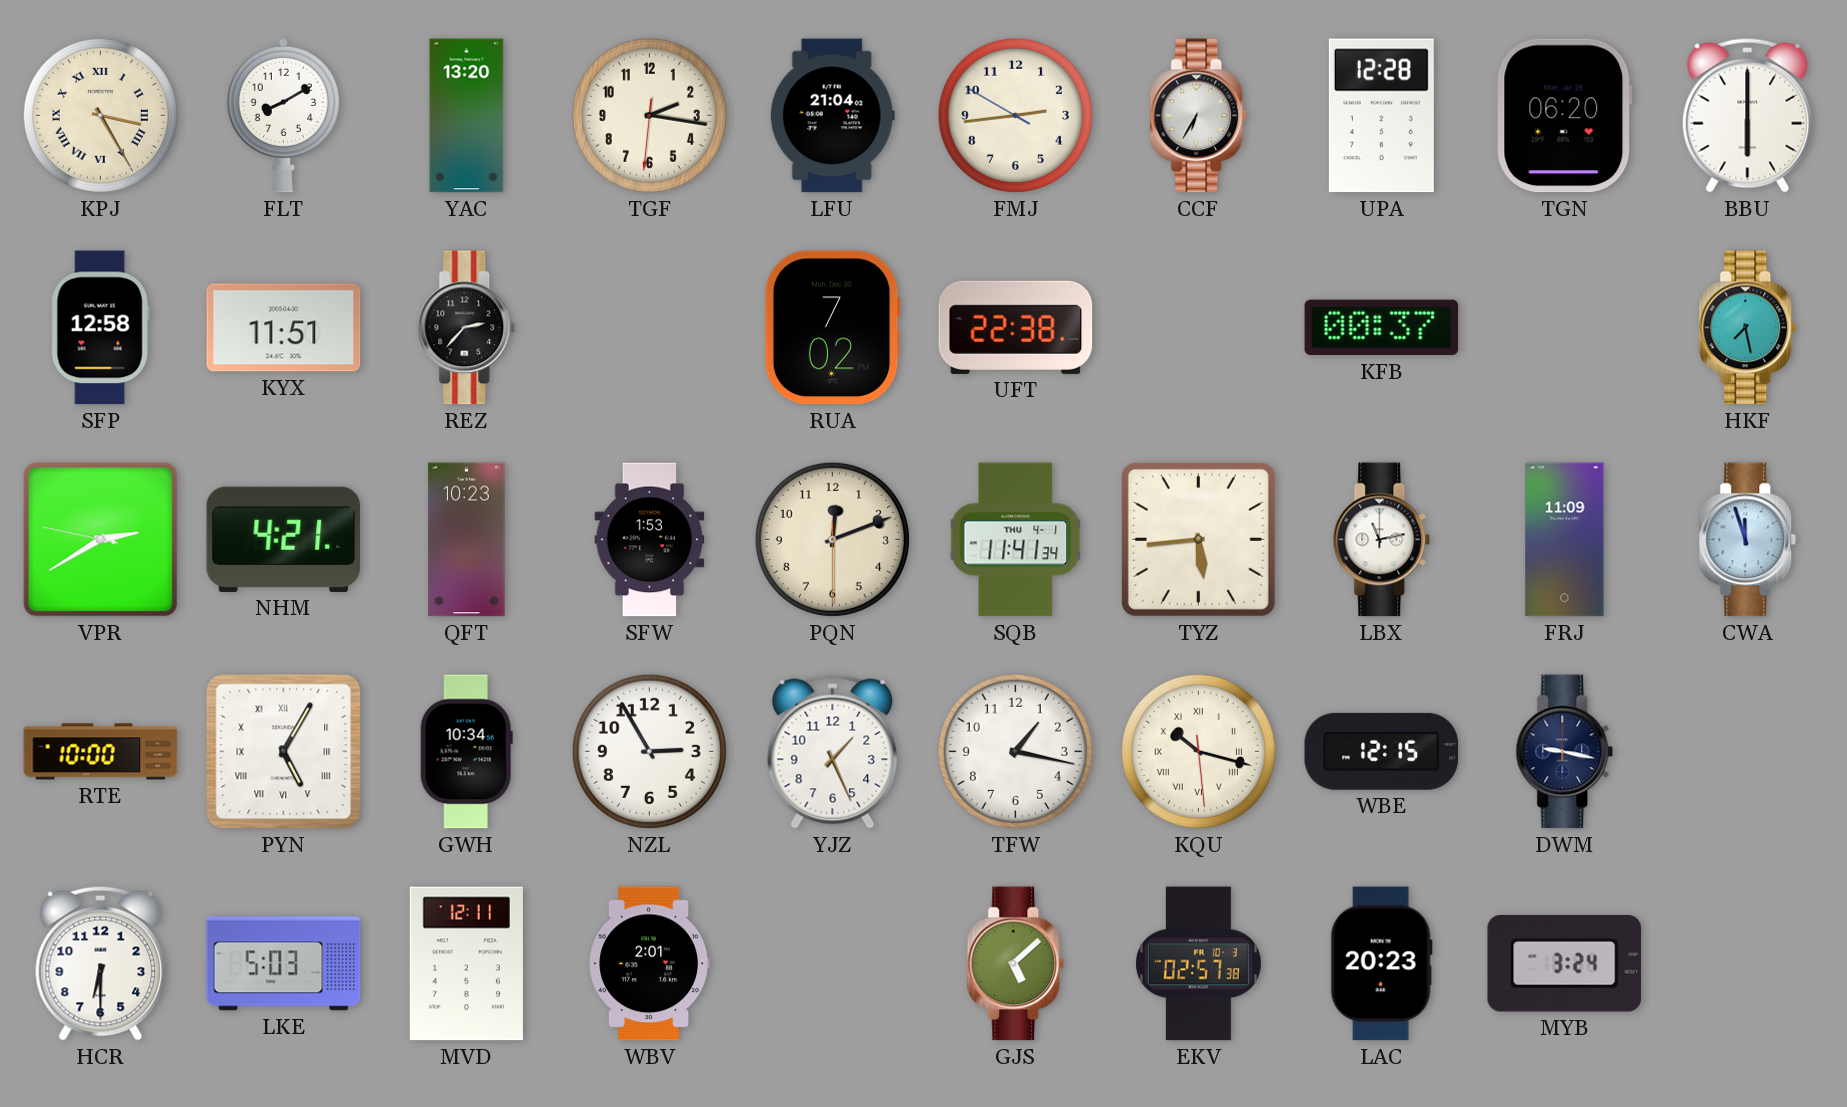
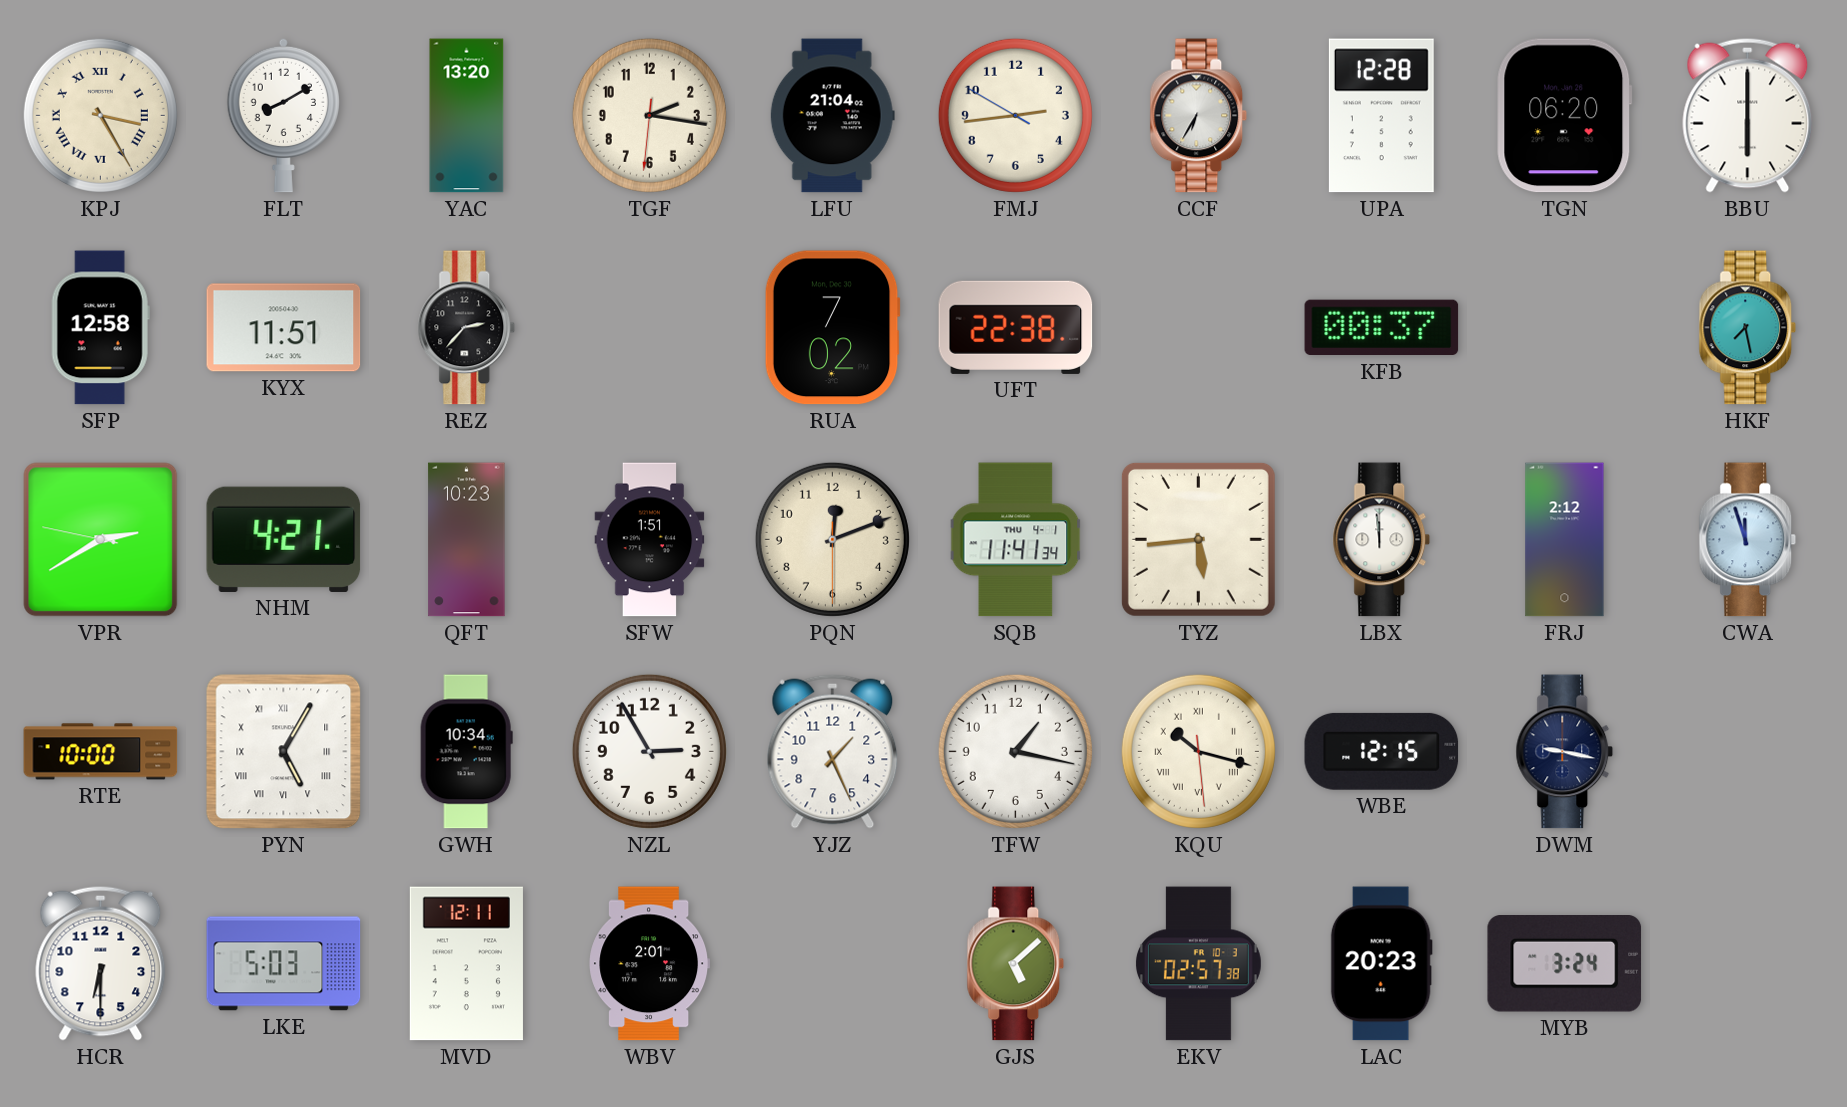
SFW: 1:53 -> 1:51 (650, 540)
LBX: 11:13 -> 11:59 (1382, 540)
FRJ: 11:09 -> 2:12 (1565, 540)
